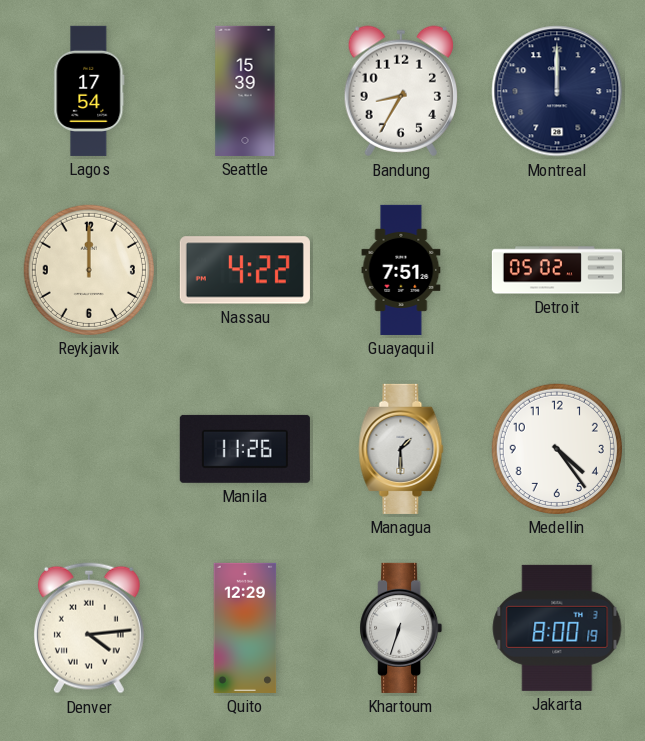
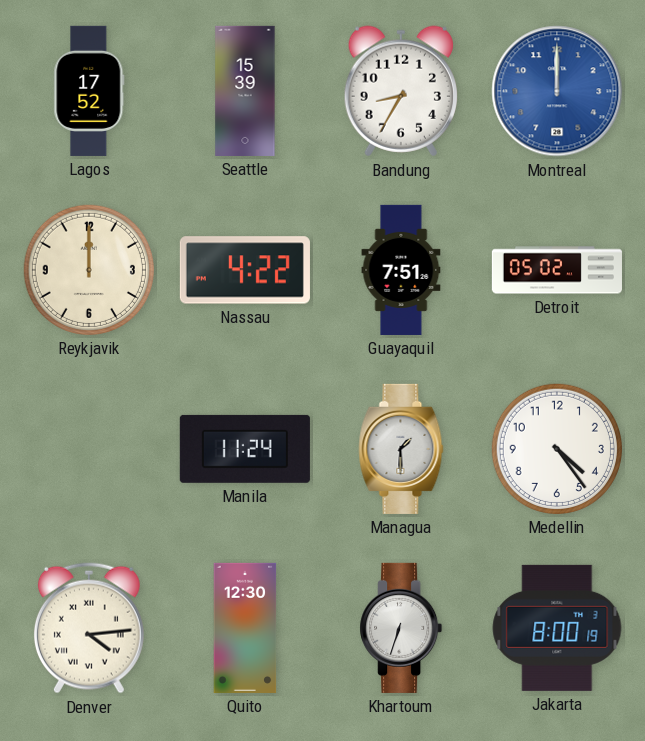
Lagos: 17:54 -> 17:52 (89, 91)
Montreal dial: navy -> blue (557, 91)
Manila: 11:26 -> 11:24 (245, 449)
Quito: 12:29 -> 12:30 (245, 628)
